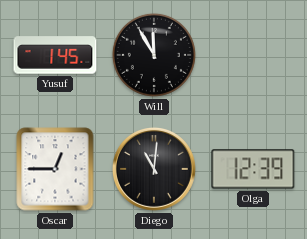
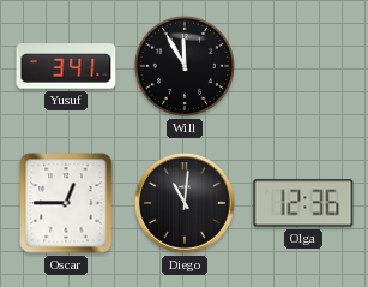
Yusuf: 1:45 -> 3:41 (66, 66)
Olga: 12:39 -> 12:36 (303, 203)
